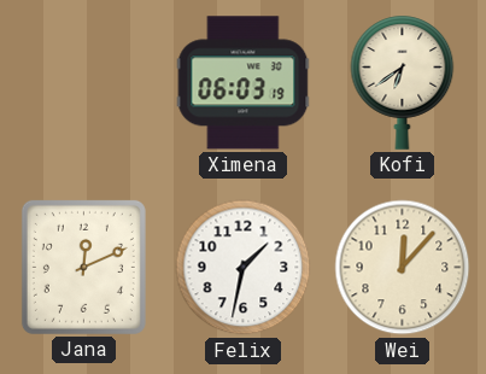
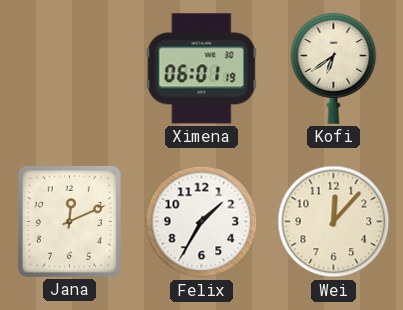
Ximena: 06:03 -> 06:01 (202, 69)
Felix: 1:32 -> 1:35 (202, 222)
